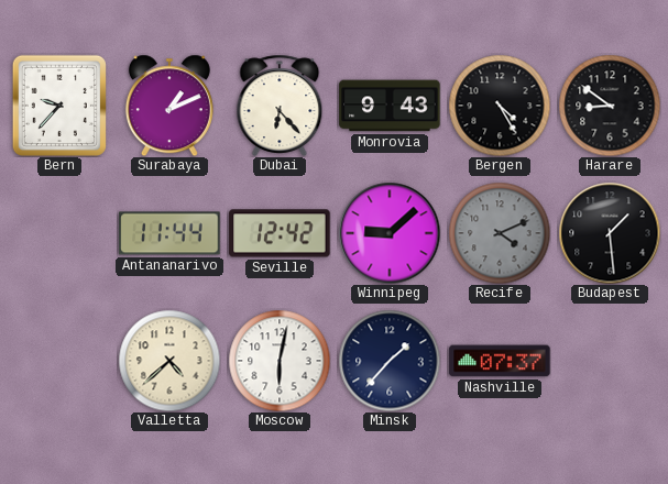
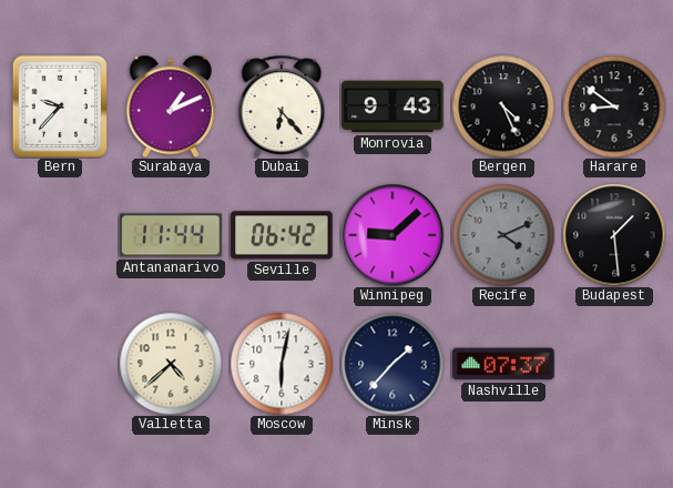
Bergen: 4:25 -> 4:26 (503, 106)
Seville: 12:42 -> 06:42 (282, 235)
